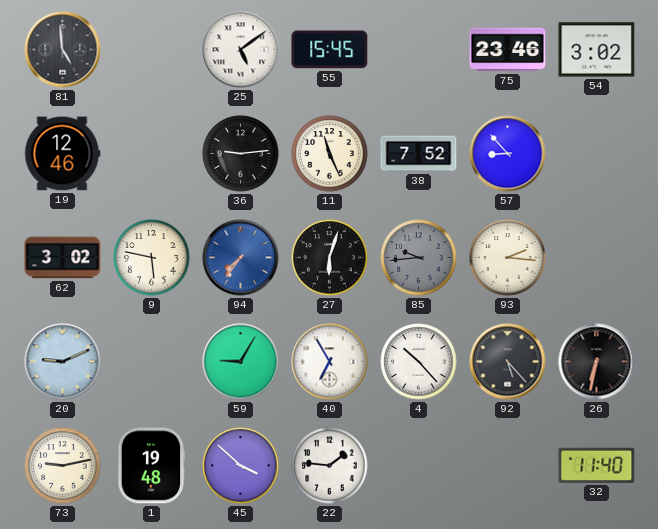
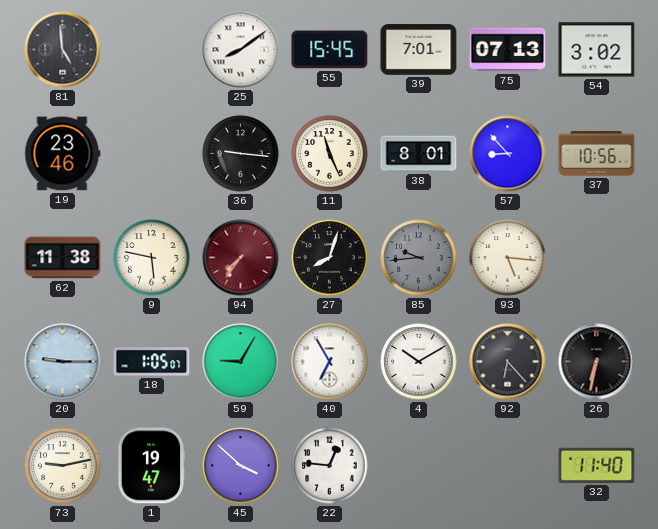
25: 5:09 -> 8:09 (241, 50)
39: none -> 7:01 (419, 50)
75: 23:46 -> 07:13 (508, 50)
19: 12:46 -> 23:46 (63, 154)
36: 9:14 -> 9:16 (241, 154)
38: 7:52 -> 8:01 (419, 154)
37: none -> 10:56 (597, 154)
62: 3:02 -> 11:38 (63, 258)
94 dial: blue -> burgundy (241, 258)
27: 6:03 -> 8:03 (330, 258)
93: 2:16 -> 5:16 (508, 258)
20: 9:11 -> 9:15 (63, 362)
18: none -> 1:05 (152, 362)
4: 10:23 -> 10:10 (419, 362)
92: 5:23 -> 6:23 (508, 362)
1: 19:48 -> 19:47 (152, 466)
22: 1:46 -> 12:46 (330, 466)
